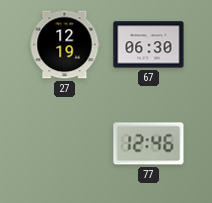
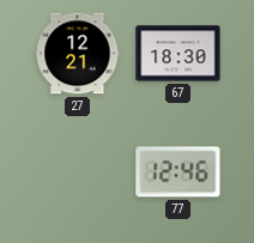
27: 12:19 -> 12:21 (78, 54)
67: 06:30 -> 18:30 (179, 54)
